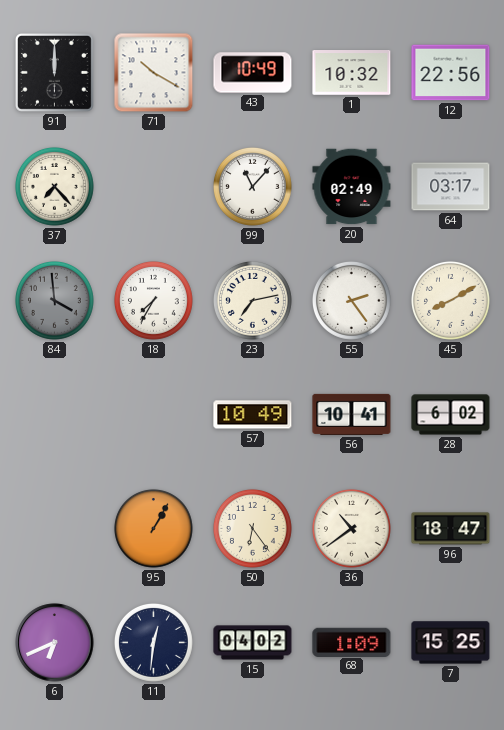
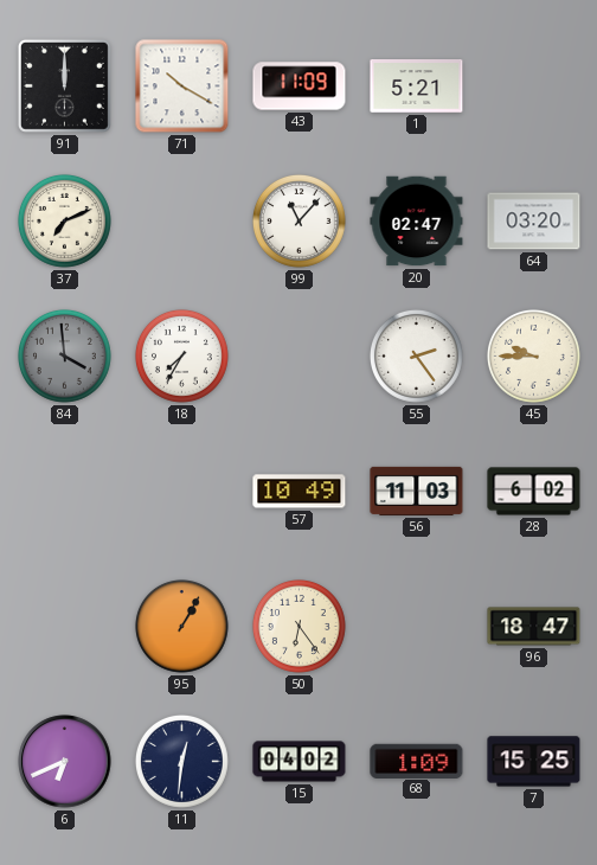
43: 10:49 -> 11:09 (300, 86)
1: 10:32 -> 5:21 (417, 86)
12: 22:56 -> none (451, 73)
37: 7:23 -> 7:11 (64, 220)
20: 02:49 -> 02:47 (417, 222)
64: 03:17 -> 03:20 (534, 222)
23: 7:13 -> none (252, 300)
45: 8:10 -> 9:45 (533, 355)
56: 10:41 -> 11:03 (417, 491)
36: 10:39 -> none (351, 528)
